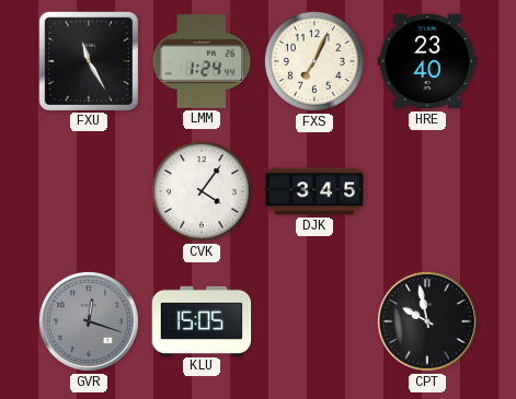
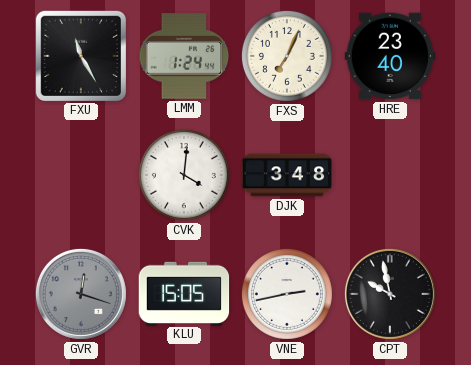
CVK: 4:06 -> 4:01 (184, 175)
DJK: 3:45 -> 3:48 (287, 175)
VNE: none -> 2:43 (287, 294)
